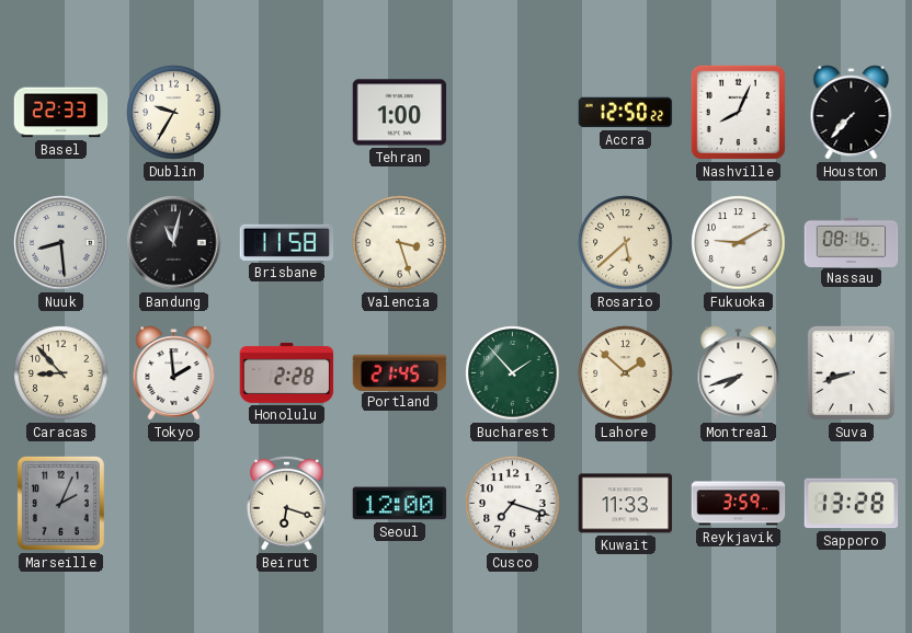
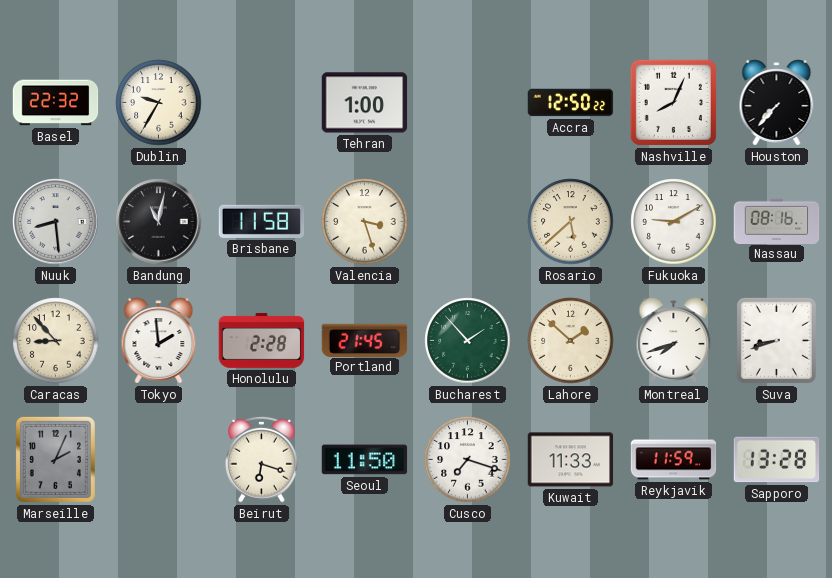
Basel: 22:33 -> 22:32 (56, 103)
Seoul: 12:00 -> 11:50 (365, 460)
Reykjavik: 3:59 -> 11:59 (674, 460)
